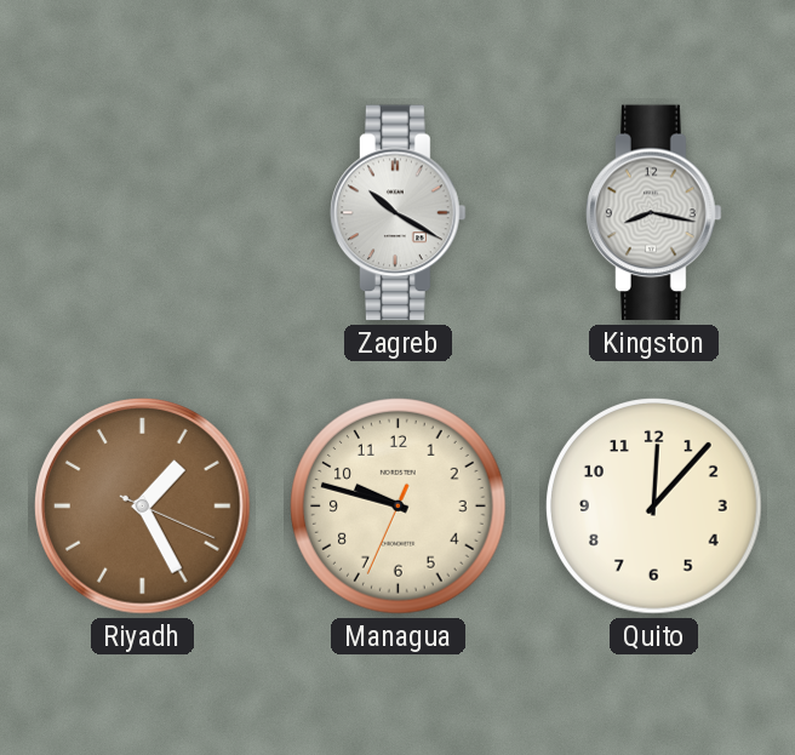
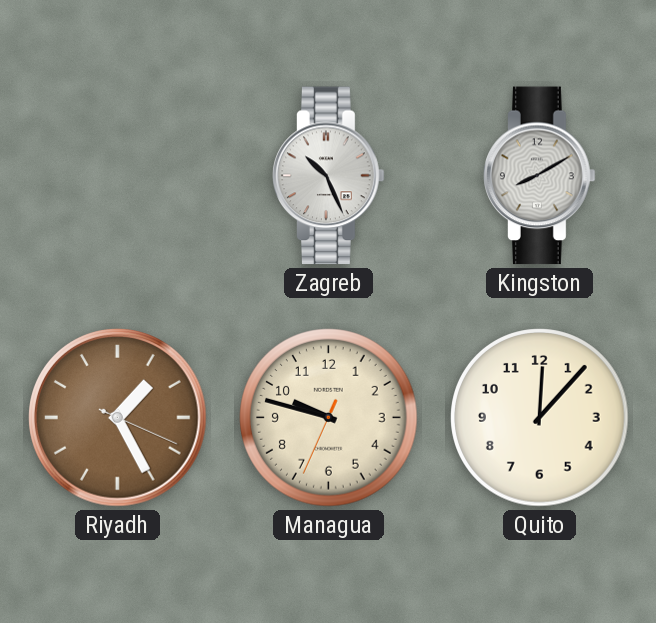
Zagreb: 10:20 -> 10:26 (329, 176)
Kingston: 8:17 -> 8:10 (540, 176)
